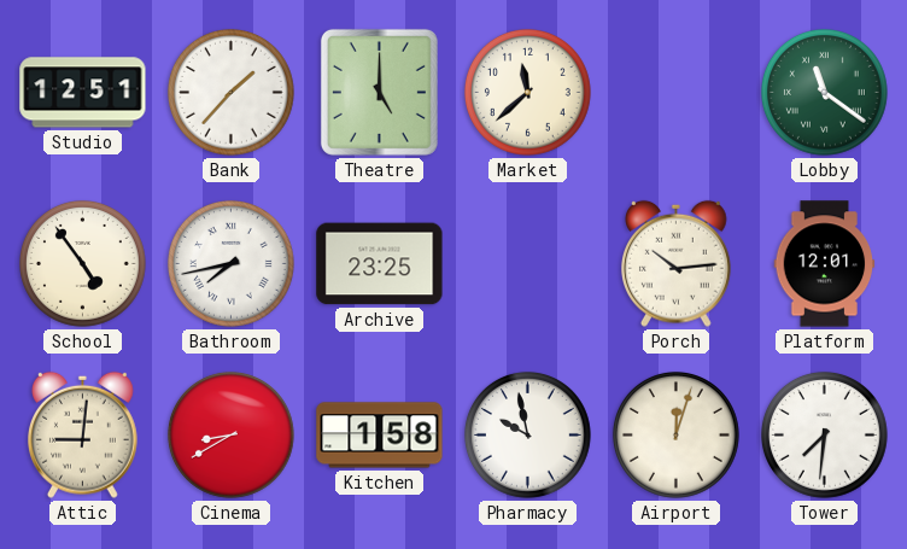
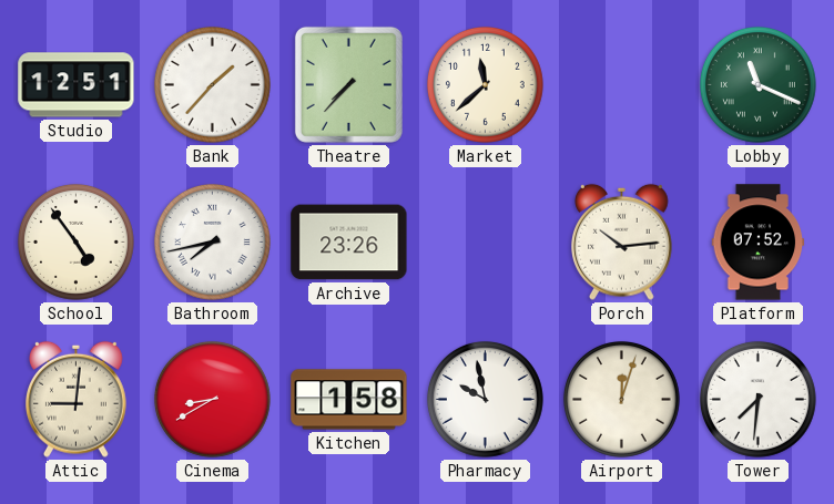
Theatre: 5:00 -> 7:37 (348, 84)
Lobby: 11:21 -> 11:19 (757, 84)
Archive: 23:25 -> 23:26 (349, 243)
Platform: 12:01 -> 07:52 (759, 243)
